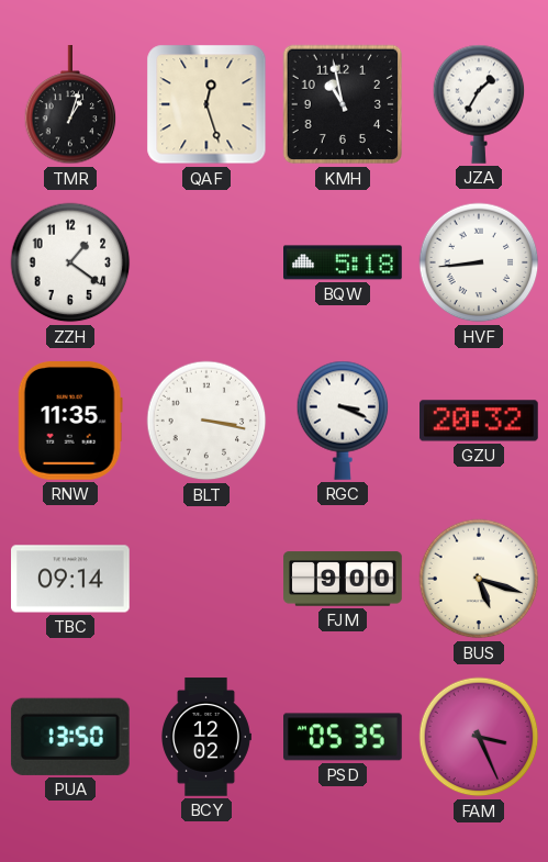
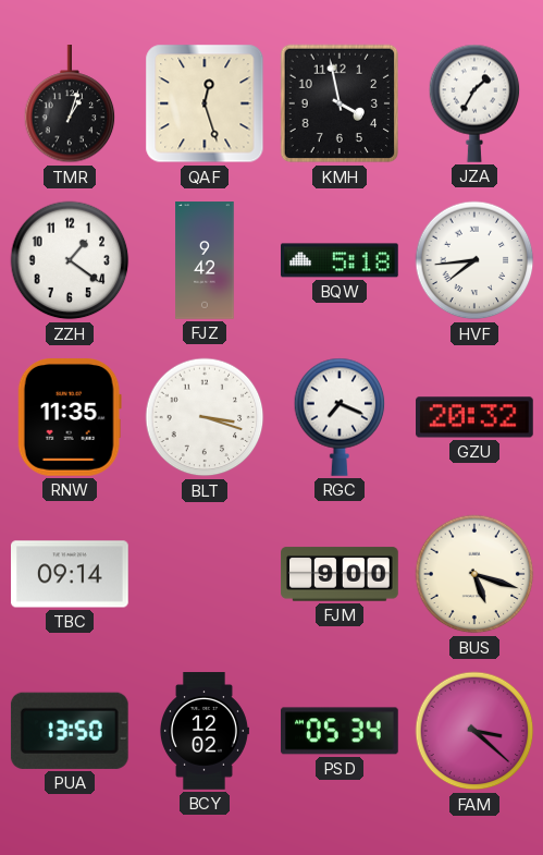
KMH: 10:58 -> 3:58 (340, 103)
FJZ: none -> 9:42 (205, 260)
HVF: 8:44 -> 7:44 (474, 260)
BLT: 3:17 -> 3:18 (205, 417)
RGC: 3:19 -> 7:19 (340, 417)
PSD: 05:35 -> 05:34 (341, 731)
FAM: 3:26 -> 3:22 (474, 731)
